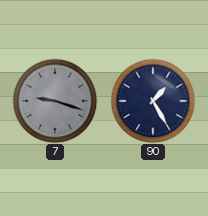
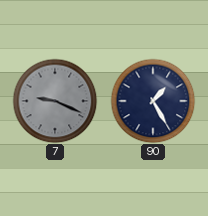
7: 9:18 -> 9:19 (55, 101)
